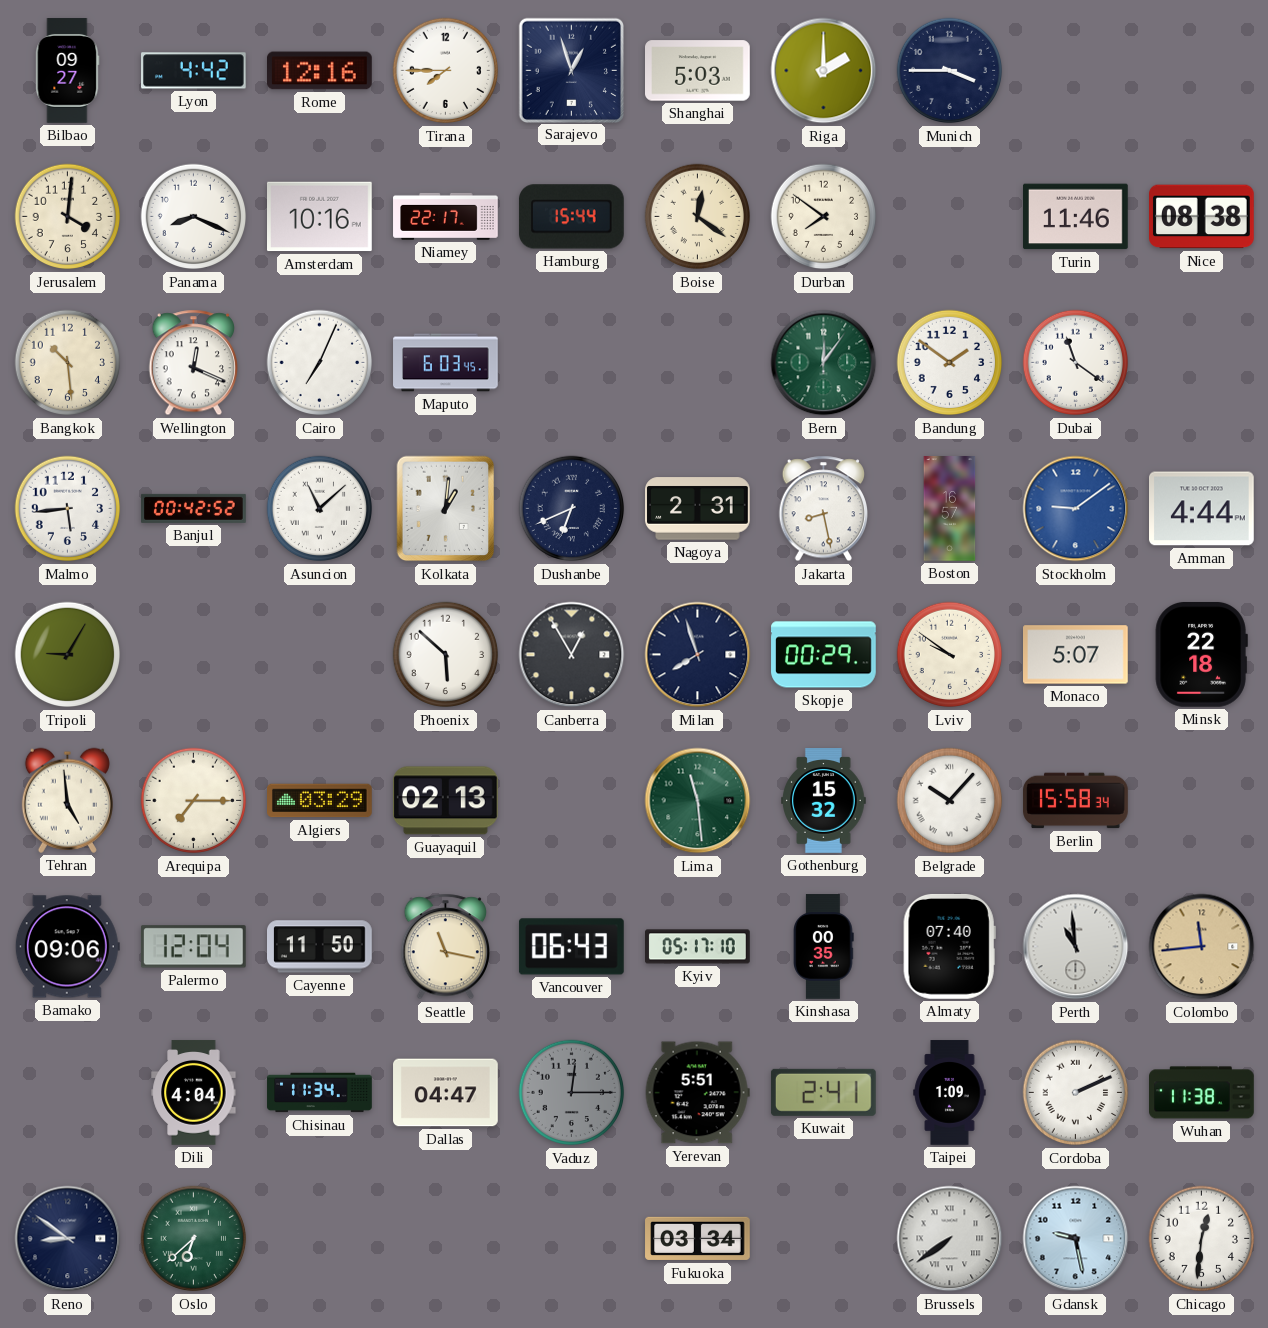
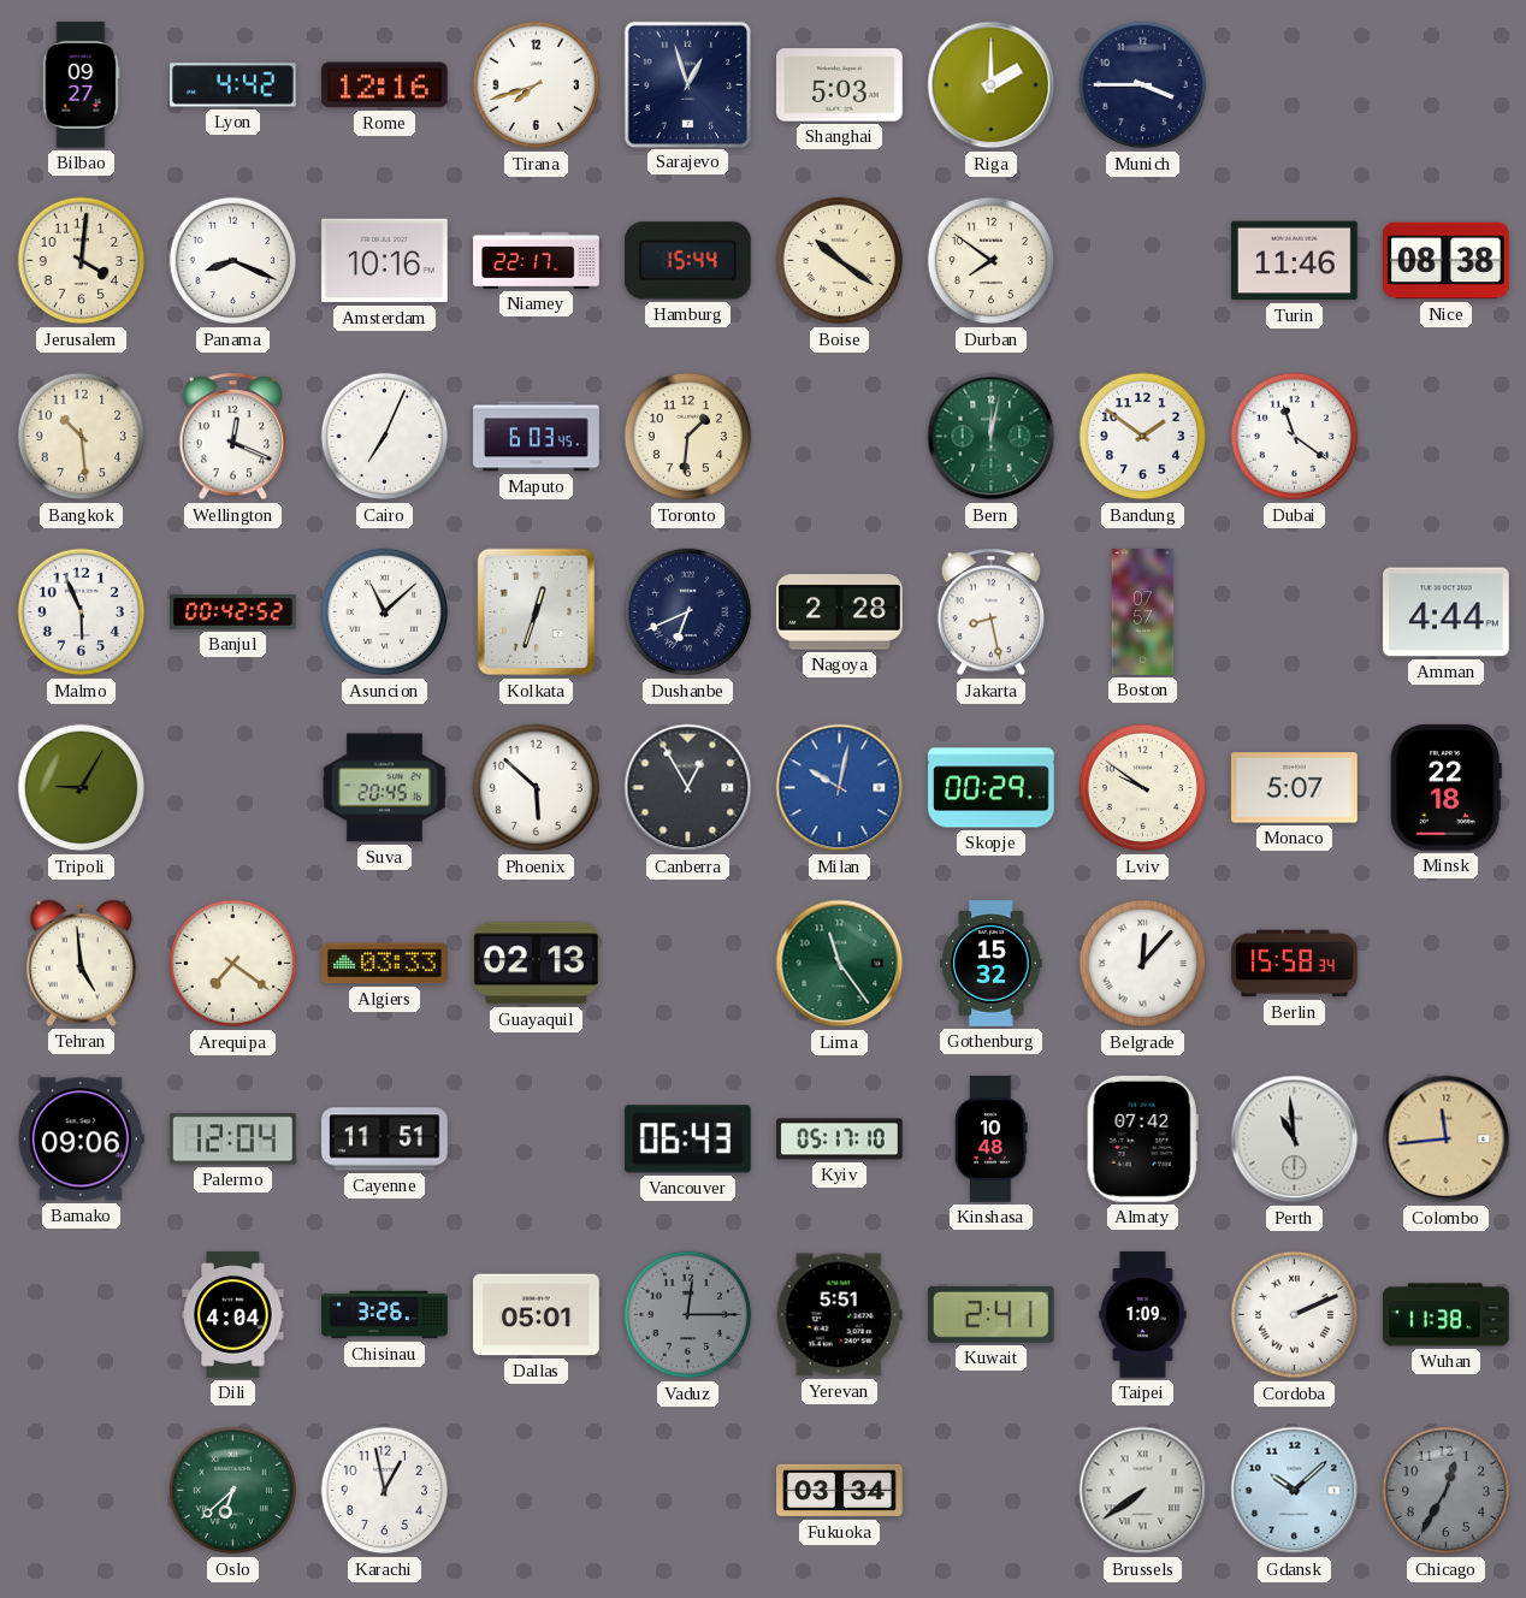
Tirana: 7:45 -> 7:42 (537, 85)
Boise: 12:21 -> 10:21 (840, 261)
Toronto: none -> 1:31 (688, 437)
Bern: 12:06 -> 12:02 (992, 437)
Malmo: 5:44 -> 5:56 (82, 612)
Kolkata: 1:01 -> 12:33 (537, 612)
Nagoya: 2:31 -> 2:28 (840, 612)
Boston: 16:57 -> 07:57 (1143, 612)
Stockholm: 9:09 -> none (1076, 509)
Suva: none -> 20:45 (385, 788)
Milan: 7:57 -> 10:02 (840, 788)
Milan dial: navy -> blue (840, 788)
Arequipa: 7:15 -> 7:21 (233, 964)
Algiers: 03:29 -> 03:33 (385, 964)
Lima: 11:29 -> 11:24 (840, 964)
Belgrade: 10:07 -> 12:07 (1143, 964)
Cayenne: 11:50 -> 11:51 (385, 1140)
Seattle: 11:17 -> none (445, 947)
Kinshasa: 00:35 -> 10:48 (992, 1140)
Almaty: 07:40 -> 07:42 (1142, 1140)
Chisinau: 11:34 -> 3:26 (385, 1315)
Dallas: 04:47 -> 05:01 (537, 1315)
Reno: 8:51 -> none (68, 1239)
Karachi: none -> 12:58 (385, 1491)
Gdansk: 9:28 -> 10:08 (1295, 1491)
Chicago: 12:31 -> 12:35 (1447, 1491)
Chicago dial: white -> grey (1447, 1491)
